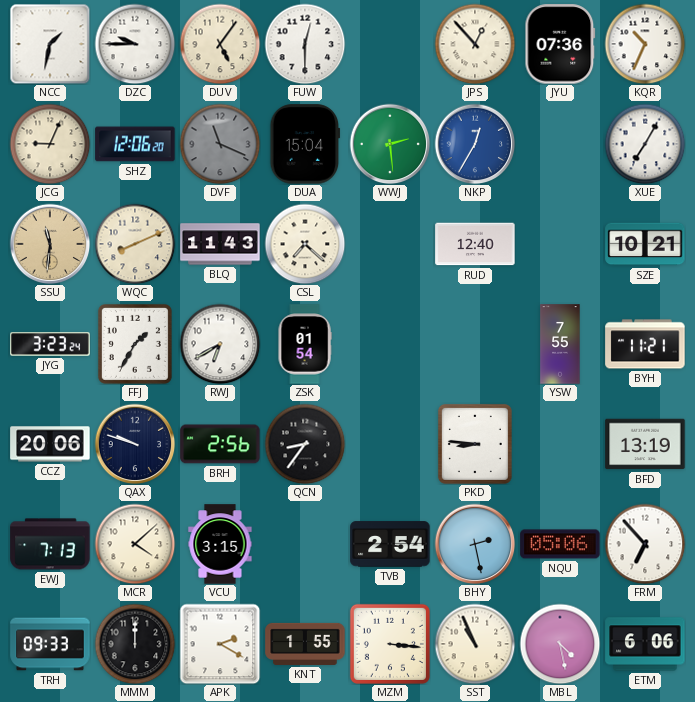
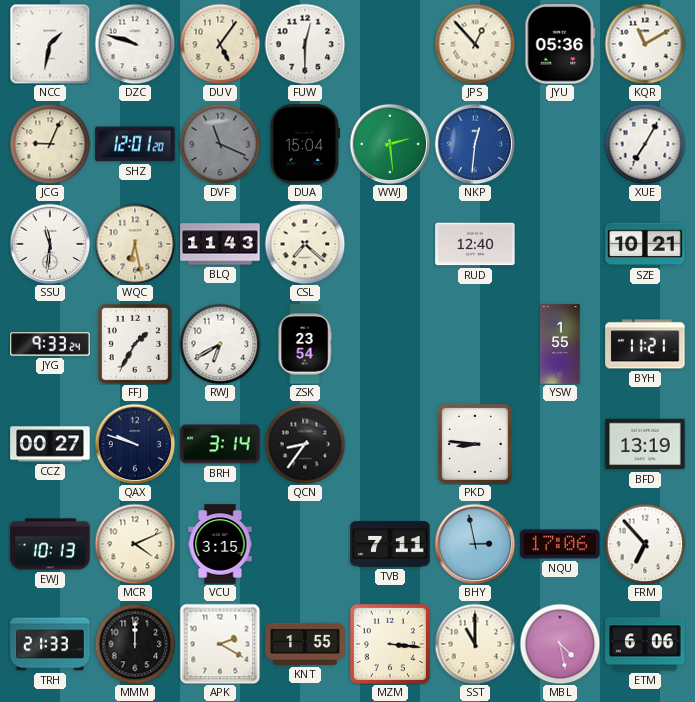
DZC: 9:45 -> 9:48 (135, 44)
JYU: 07:36 -> 05:36 (560, 44)
KQR: 10:34 -> 11:10 (645, 44)
SHZ: 12:06 -> 12:01 (135, 144)
NKP: 12:35 -> 12:31 (475, 144)
SSU dial: champagne -> white (50, 244)
WQC: 8:11 -> 6:28 (135, 244)
JYG: 3:23 -> 9:33 (50, 344)
ZSK: 01:54 -> 23:54 (305, 344)
YSW: 7:55 -> 1:55 (560, 344)
CCZ: 20:06 -> 00:27 (50, 444)
BRH: 2:56 -> 3:14 (220, 444)
EWJ: 7:13 -> 10:13 (50, 544)
MCR: 4:08 -> 4:11 (135, 544)
TVB: 2:54 -> 7:11 (390, 544)
BHY: 2:28 -> 2:58 (475, 544)
NQU: 05:06 -> 17:06 (560, 544)
TRH: 09:33 -> 21:33 (50, 644)
SST: 10:56 -> 11:00 (475, 644)
